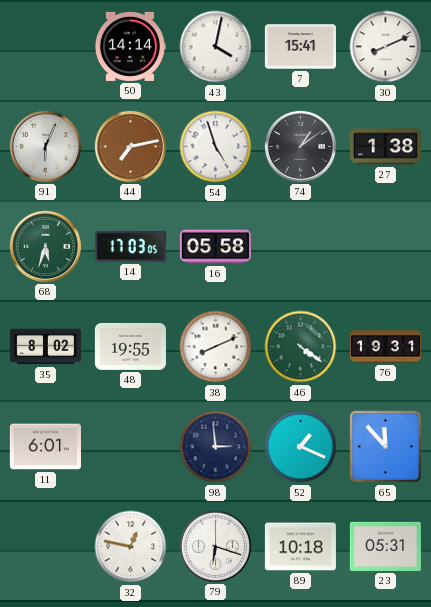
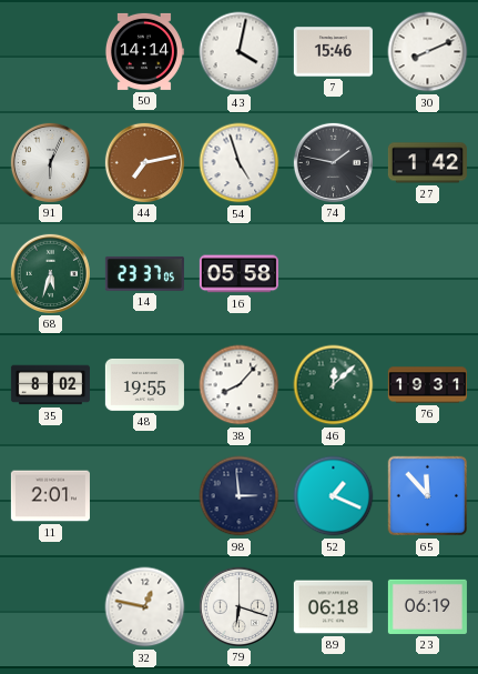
7: 15:41 -> 15:46 (333, 52)
74: 1:09 -> 1:47 (333, 162)
27: 1:38 -> 1:42 (427, 163)
14: 17:03 -> 23:37 (144, 273)
38: 8:11 -> 8:07 (240, 385)
46: 4:21 -> 12:08 (334, 385)
11: 6:01 -> 2:01 (50, 496)
89: 10:18 -> 06:18 (333, 607)
23: 05:31 -> 06:19 (427, 606)
